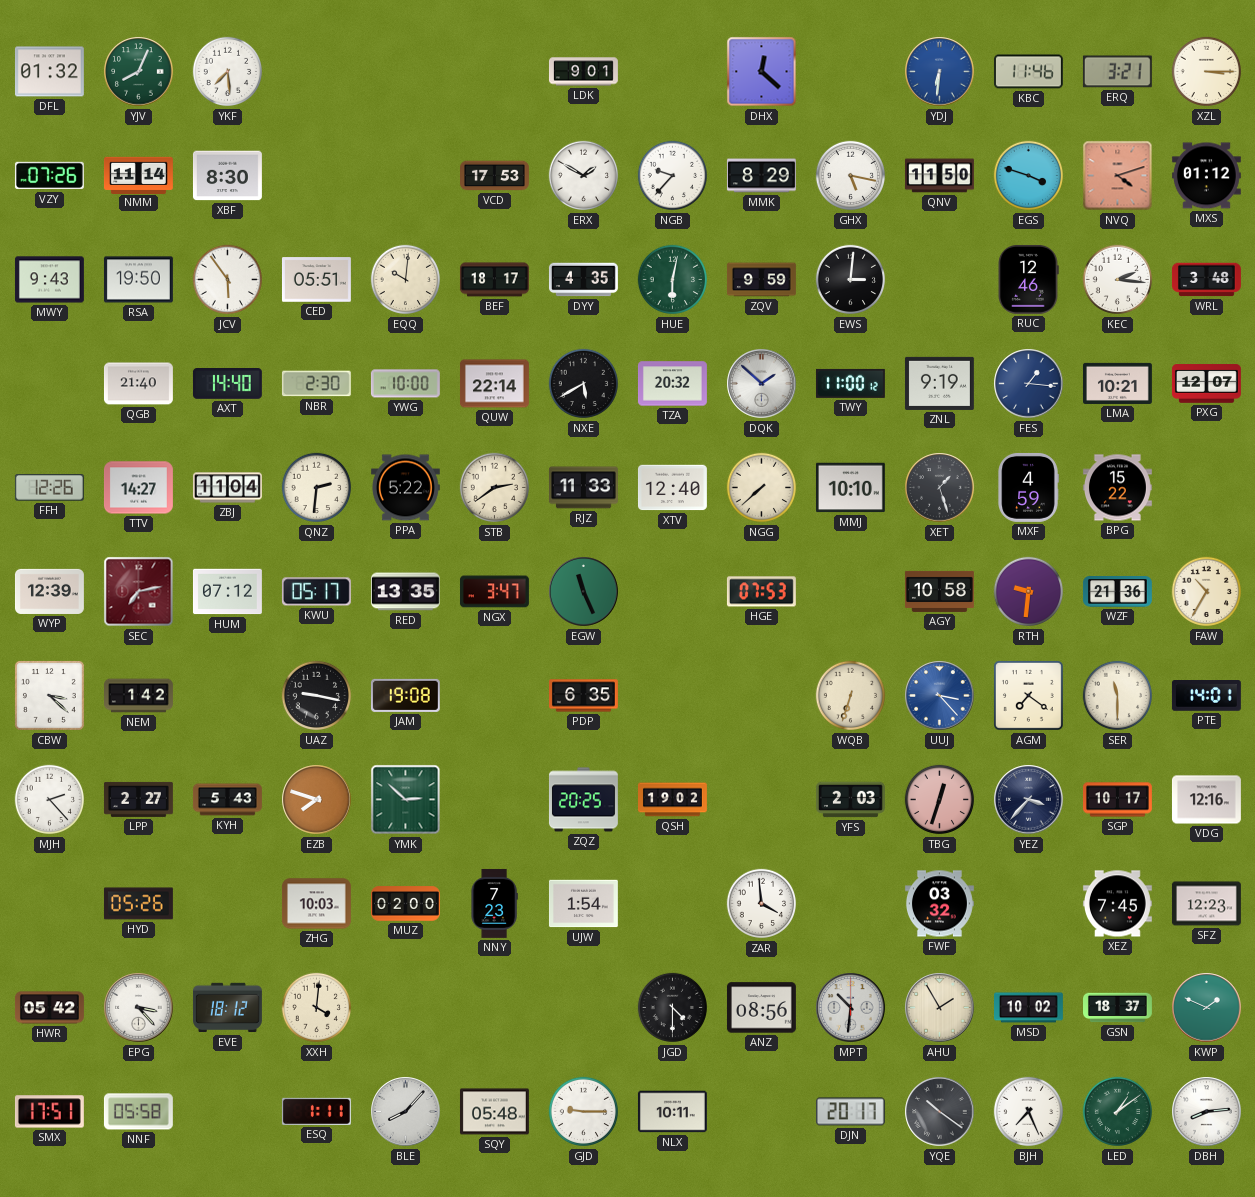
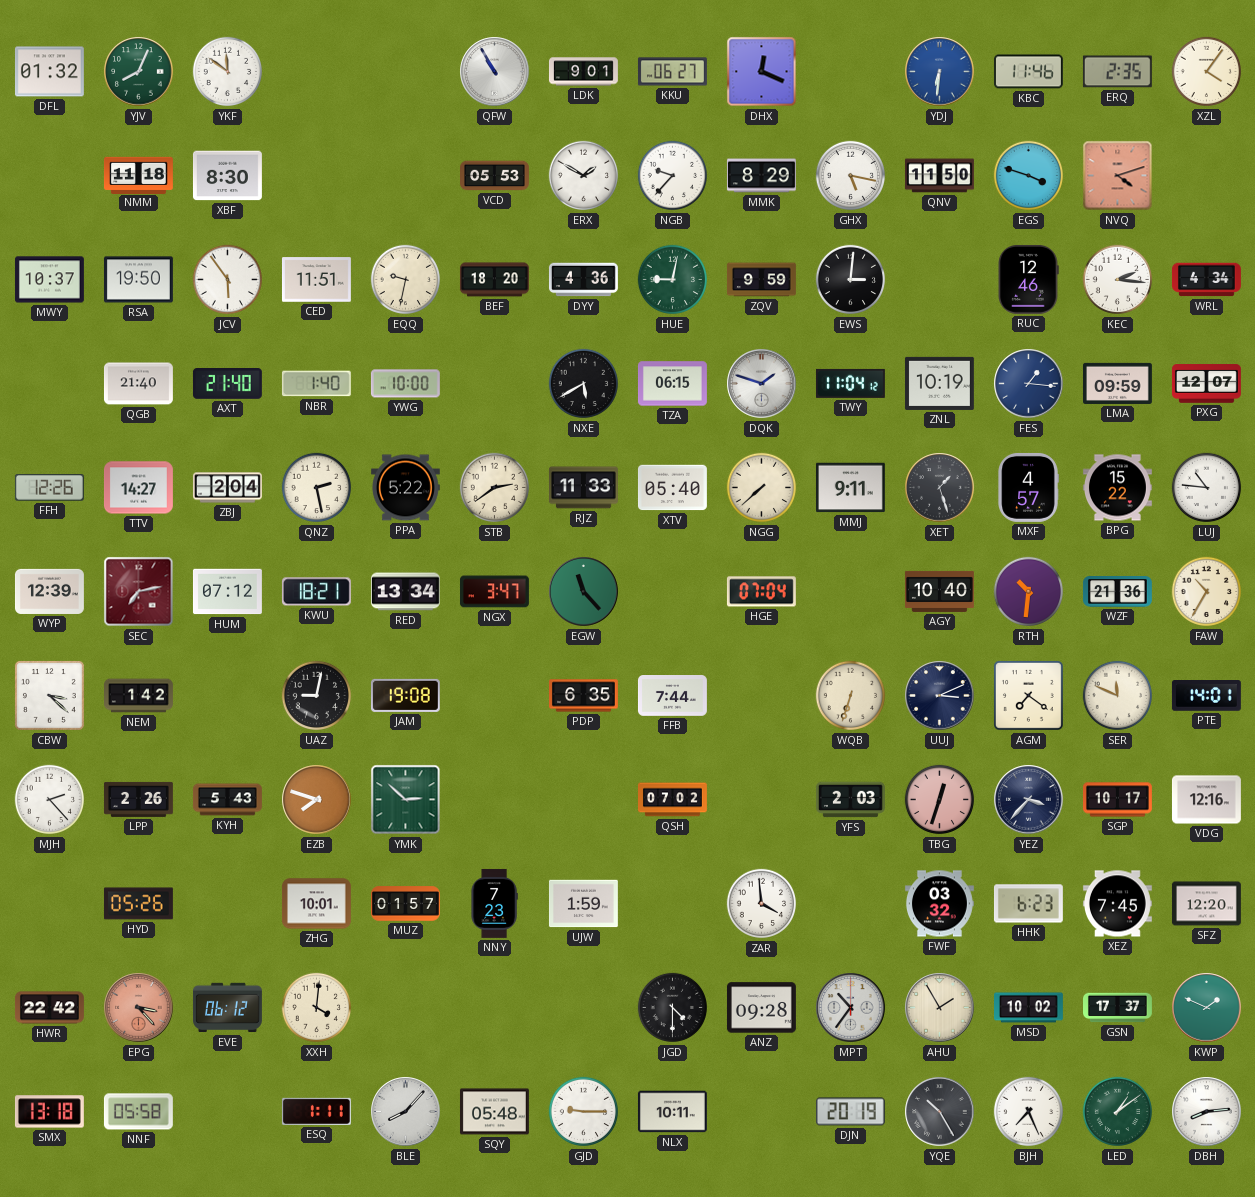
YKF: 7:29 -> 11:51 (228, 72)
QFW: none -> 10:55 (495, 72)
KKU: none -> 06:27 (672, 72)
DHX: 12:22 -> 12:19 (762, 72)
ERQ: 3:21 -> 2:35 (1117, 72)
XZL: 3:15 -> 4:06 (1207, 72)
VZY: 07:26 -> none (49, 176)
NMM: 11:14 -> 11:18 (138, 175)
VCD: 17:53 -> 05:53 (495, 176)
MXS: 01:12 -> none (1206, 176)
MWY: 9:43 -> 10:37 (49, 280)
CED: 05:51 -> 11:51 (316, 280)
EQQ: 10:01 -> 9:32 (406, 280)
BEF: 18:17 -> 18:20 (494, 280)
DYY: 4:35 -> 4:36 (584, 280)
HUE: 6:02 -> 9:02 (673, 280)
WRL: 3:48 -> 4:34 (1206, 280)
AXT: 14:40 -> 21:40 (227, 384)
NBR: 2:30 -> 1:40 (316, 384)
QUW: 22:14 -> none (494, 384)
TZA: 20:32 -> 06:15 (672, 384)
DQK: 1:52 -> 1:48 (762, 384)
TWY: 11:00 -> 11:04 (850, 383)
ZNL: 9:19 -> 10:19 (939, 383)
LMA: 10:21 -> 09:59 (1117, 383)
ZBJ: 11:04 -> 2:04 (227, 488)
QNZ: 2:31 -> 2:28 (317, 488)
XTV: 12:40 -> 05:40 (672, 488)
MMJ: 10:10 -> 9:11 (850, 488)
MXF: 4:59 -> 4:57 (1028, 487)
LUJ: none -> 10:46 (1207, 488)
KWU: 05:17 -> 18:21 (316, 592)
RED: 13:35 -> 13:34 (405, 592)
EGW: 11:26 -> 11:23 (584, 592)
HGE: 07:53 -> 07:04 (761, 592)
AGY: 10:58 -> 10:40 (939, 591)
RTH: 9:31 -> 10:31 (1029, 592)
UAZ: 9:17 -> 9:02 (317, 696)
FFB: none -> 7:44 (672, 696)
UUJ: 3:23 -> 3:11 (940, 696)
UUJ dial: blue -> navy (940, 696)
SER: 11:30 -> 11:49 (1118, 696)
LPP: 2:27 -> 2:26 (138, 799)
ZQZ: 20:25 -> none (583, 800)
QSH: 19:02 -> 07:02 (673, 800)
ZHG: 10:03 -> 10:01 (316, 904)
MUZ: 02:00 -> 01:57 (406, 904)
UJW: 1:54 -> 1:59 (583, 904)
HHK: none -> 6:23 (1028, 904)
SFZ: 12:23 -> 12:20 (1206, 904)
HWR: 05:42 -> 22:42 (49, 1008)
EPG dial: white -> salmon (139, 1008)
EVE: 18:12 -> 06:12 (227, 1008)
ANZ: 08:56 -> 09:28 (761, 1008)
MPT: 10:31 -> 10:36 (851, 1008)
GSN: 18:37 -> 17:37 (1118, 1008)
SMX: 17:51 -> 13:18 (49, 1112)
DJN: 20:17 -> 20:19 (850, 1112)
YQE: 10:21 -> 10:25 (940, 1112)
